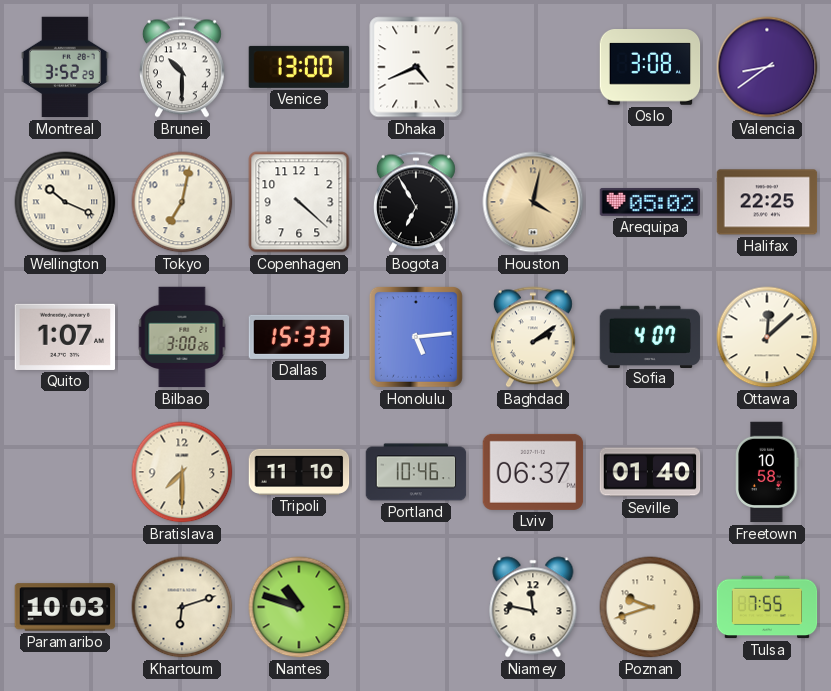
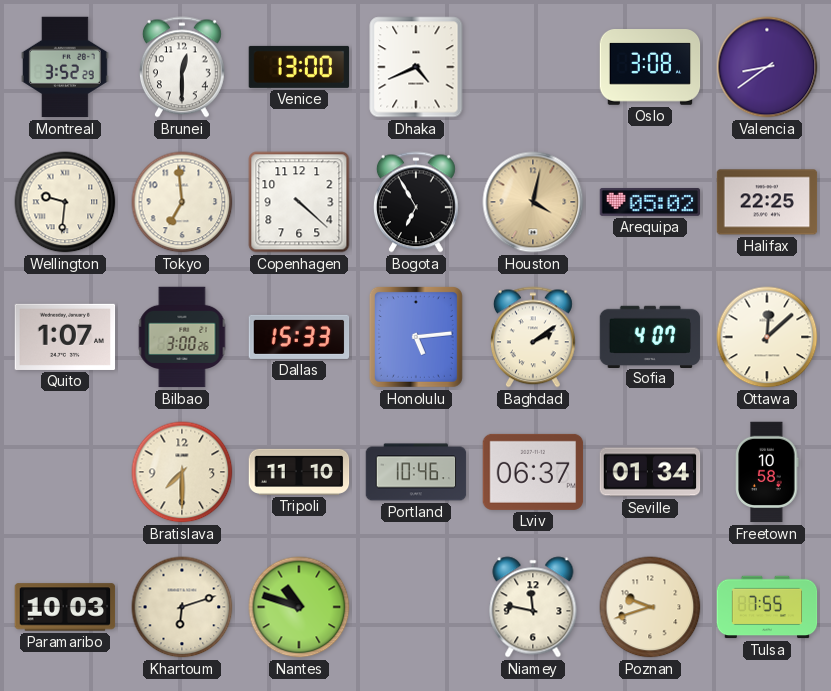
Brunei: 10:30 -> 12:30 (182, 67)
Wellington: 10:19 -> 9:31 (65, 202)
Tokyo: 7:02 -> 6:59 (182, 202)
Seville: 01:40 -> 01:34 (650, 472)
